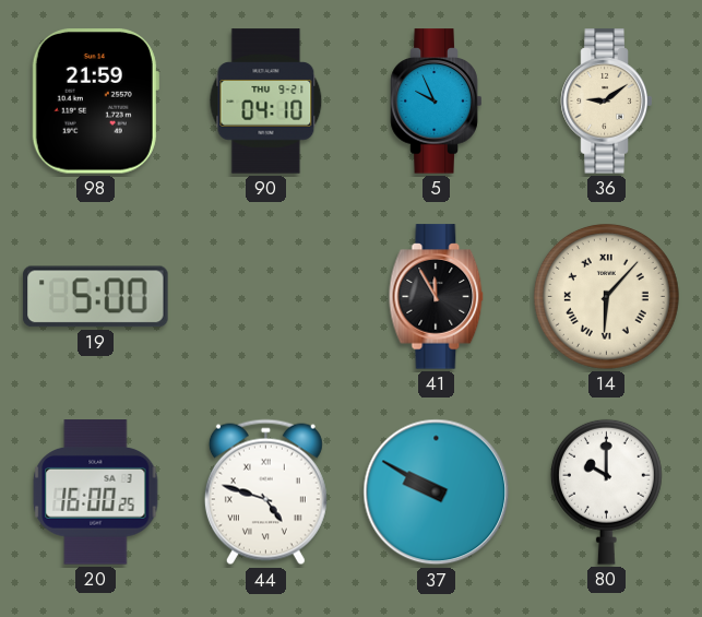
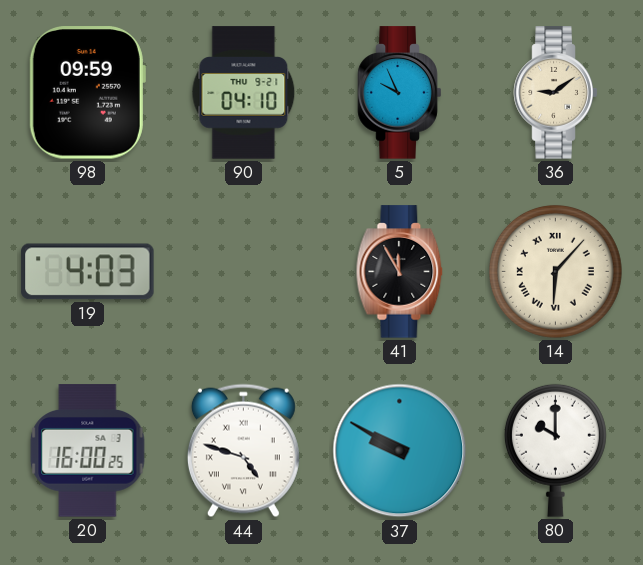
98: 21:59 -> 09:59 (87, 93)
19: 5:00 -> 4:03 (88, 272)
